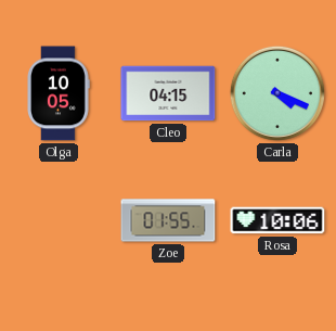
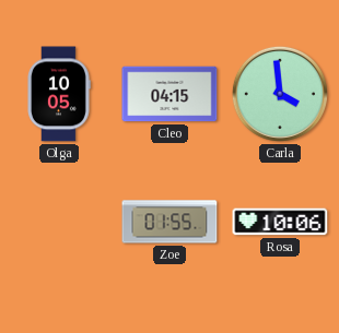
Carla: 4:19 -> 3:59 (280, 94)
